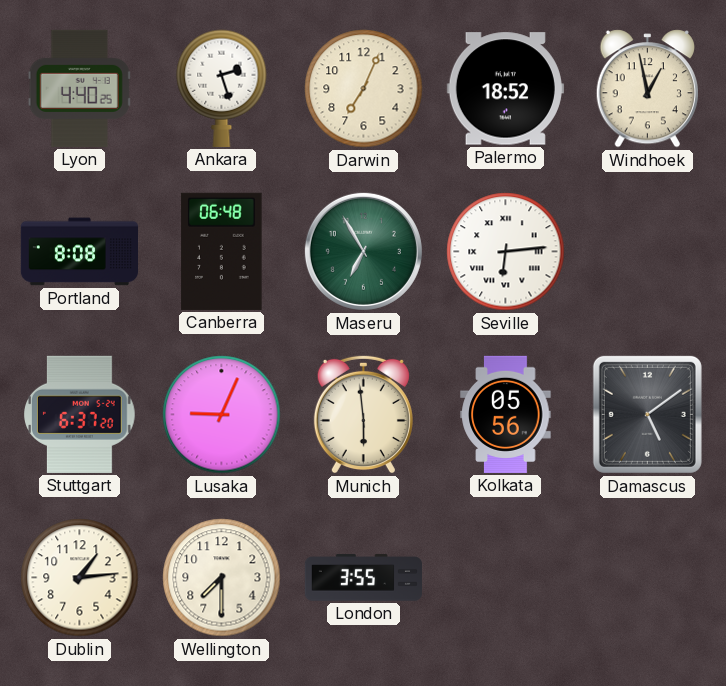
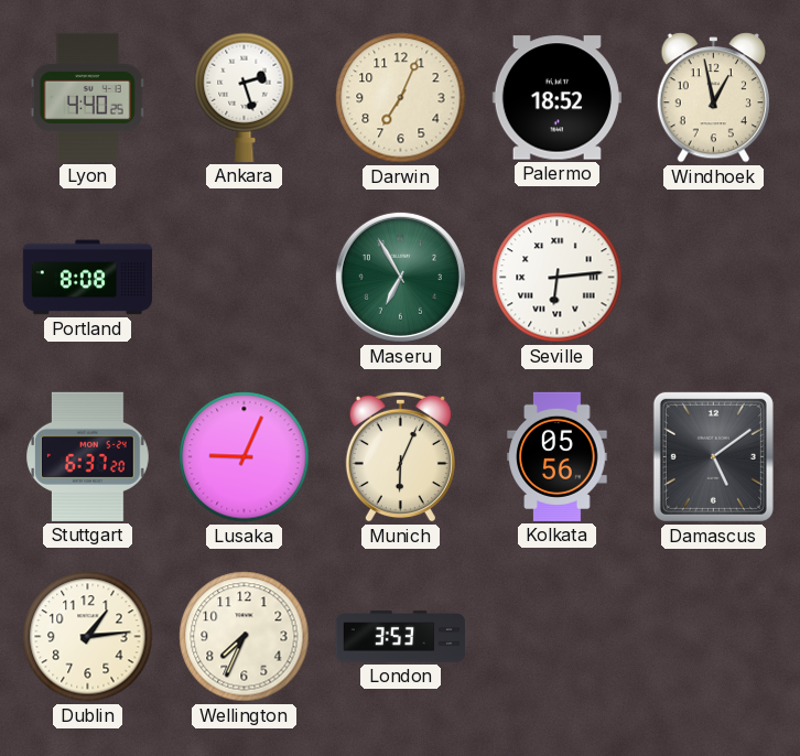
Canberra: 06:48 -> none (222, 251)
Munich: 5:59 -> 6:04 (400, 456)
Wellington: 7:30 -> 7:34 (245, 637)
London: 3:55 -> 3:53 (400, 637)
